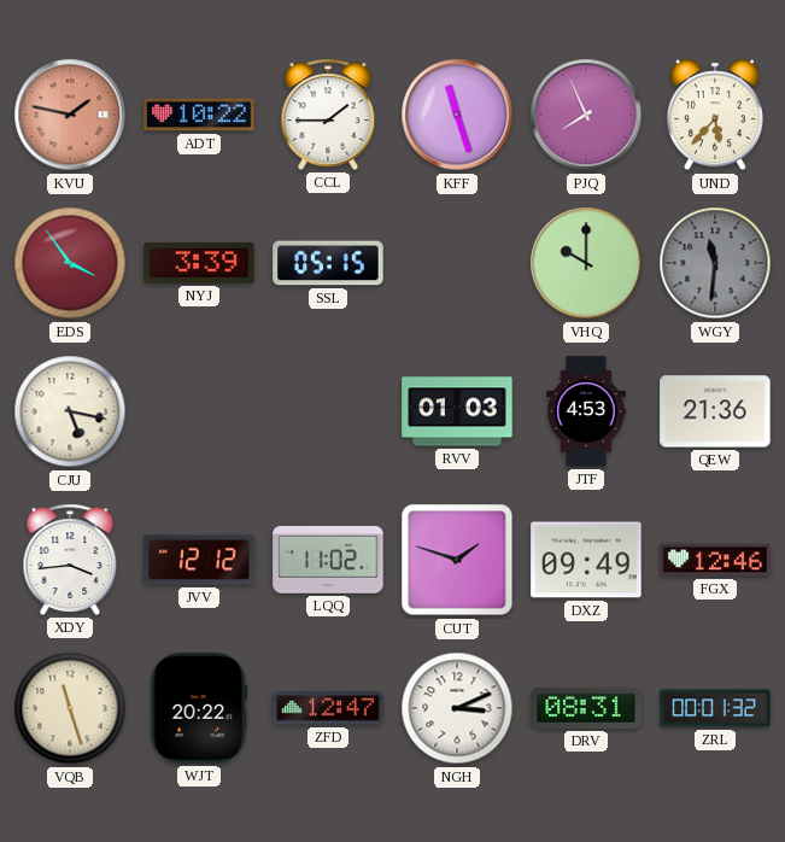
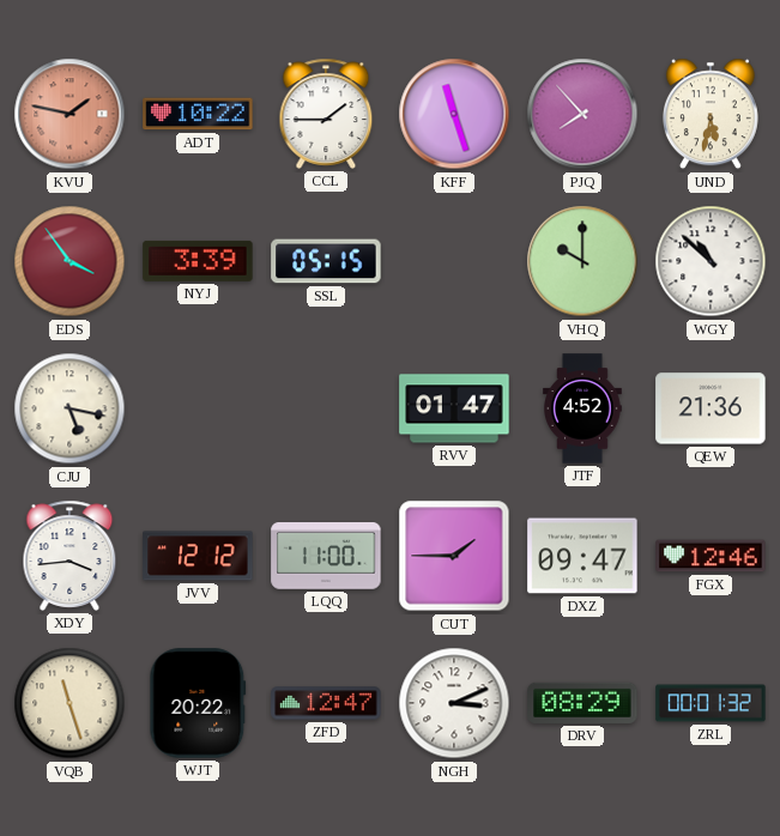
PJQ: 7:56 -> 7:53 (582, 114)
UND: 5:37 -> 5:32 (711, 114)
WGY: 11:31 -> 10:52 (711, 261)
WGY dial: grey -> white (711, 261)
RVV: 01:03 -> 01:47 (454, 408)
JTF: 4:53 -> 4:52 (584, 408)
LQQ: 11:02 -> 11:00 (326, 557)
CUT: 1:48 -> 1:45 (454, 556)
DXZ: 09:49 -> 09:47 (582, 556)
DRV: 08:31 -> 08:29 (582, 703)
